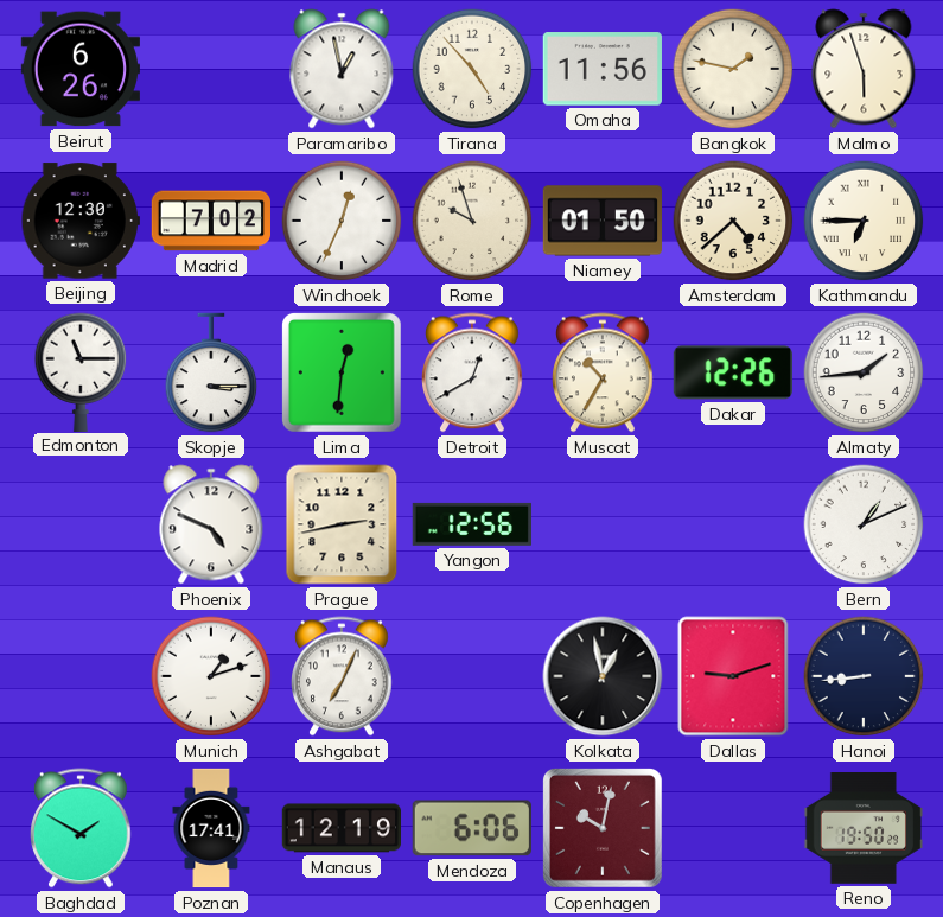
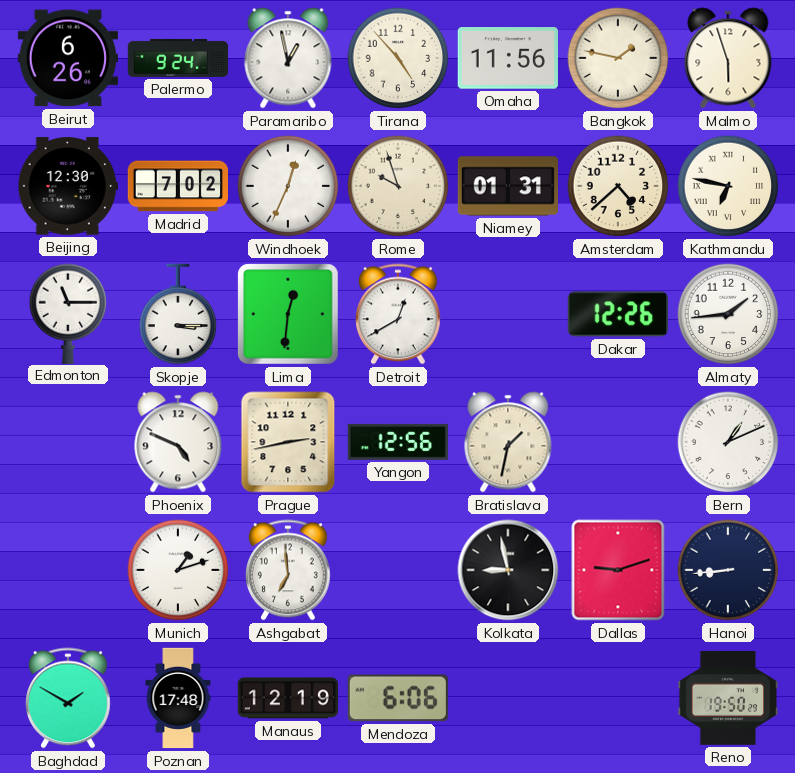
Palermo: none -> 9:24 (178, 58)
Niamey: 01:50 -> 01:31 (507, 186)
Kathmandu: 6:45 -> 6:47 (728, 186)
Muscat: 10:35 -> none (604, 372)
Bratislava: none -> 1:32 (508, 442)
Ashgabat: 7:04 -> 6:59 (289, 570)
Kolkata: 12:58 -> 8:58 (508, 570)
Poznan: 17:41 -> 17:48 (178, 698)
Copenhagen: 10:02 -> none (603, 828)
